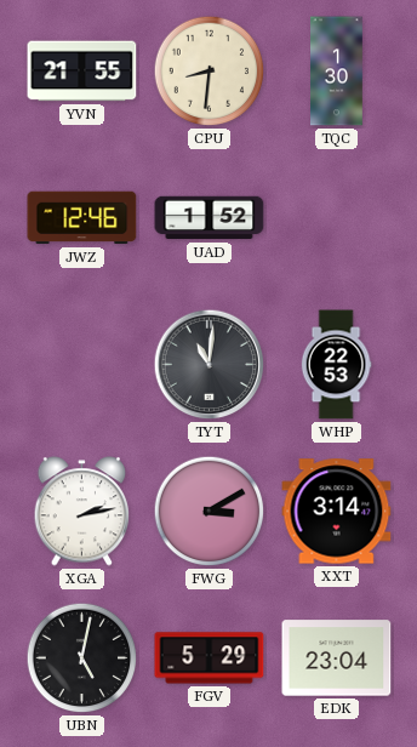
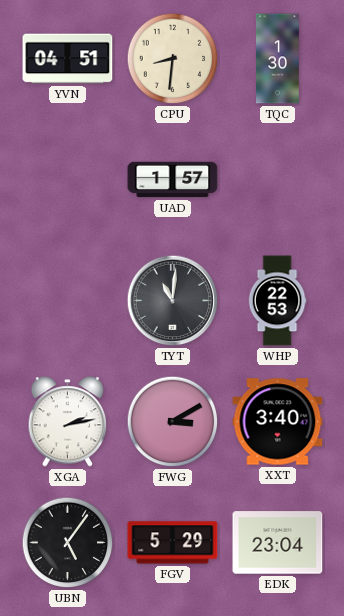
YVN: 21:55 -> 04:51 (68, 59)
JWZ: 12:46 -> none (82, 218)
UAD: 1:52 -> 1:57 (173, 180)
XXT: 3:14 -> 3:40 (278, 422)
UBN: 5:02 -> 5:06 (68, 543)
